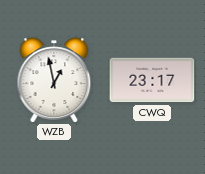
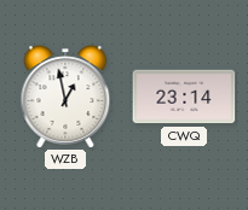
CWQ: 23:17 -> 23:14 (184, 97)
